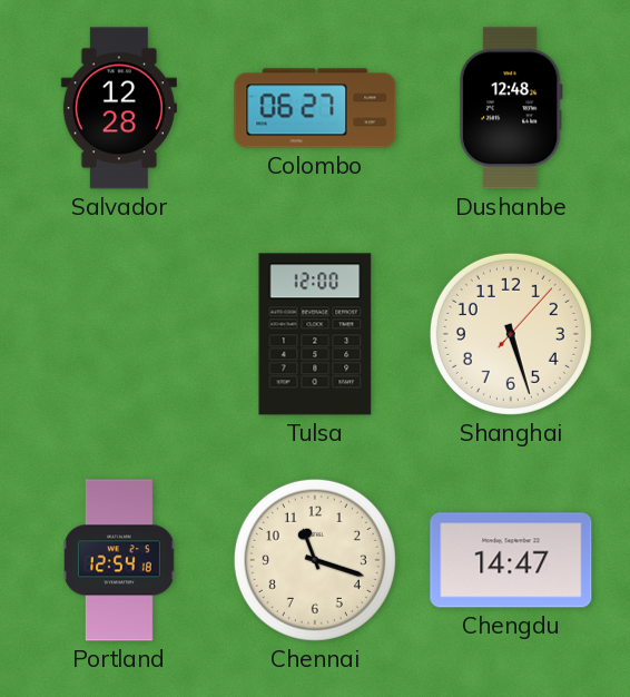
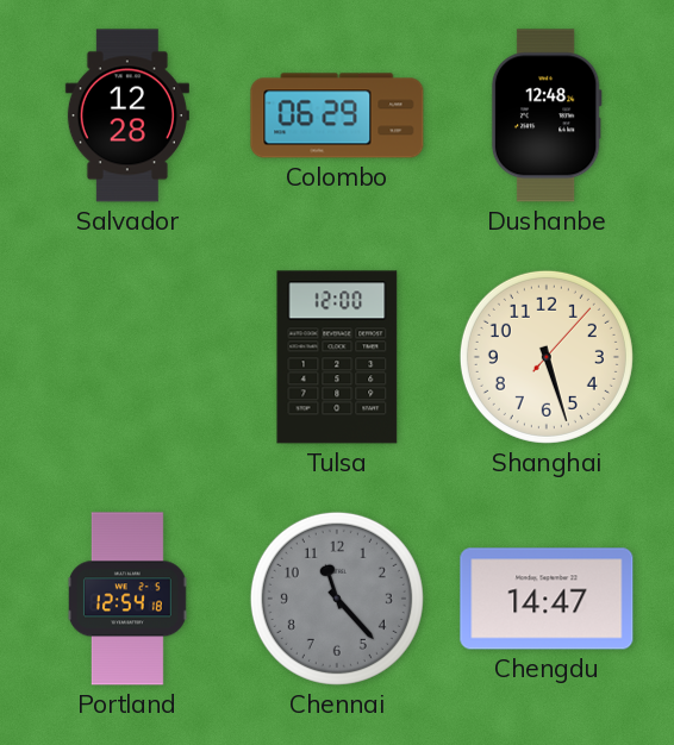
Colombo: 06:27 -> 06:29 (337, 115)
Chennai: 11:18 -> 11:23 (337, 599)
Chennai dial: cream -> grey (337, 599)
